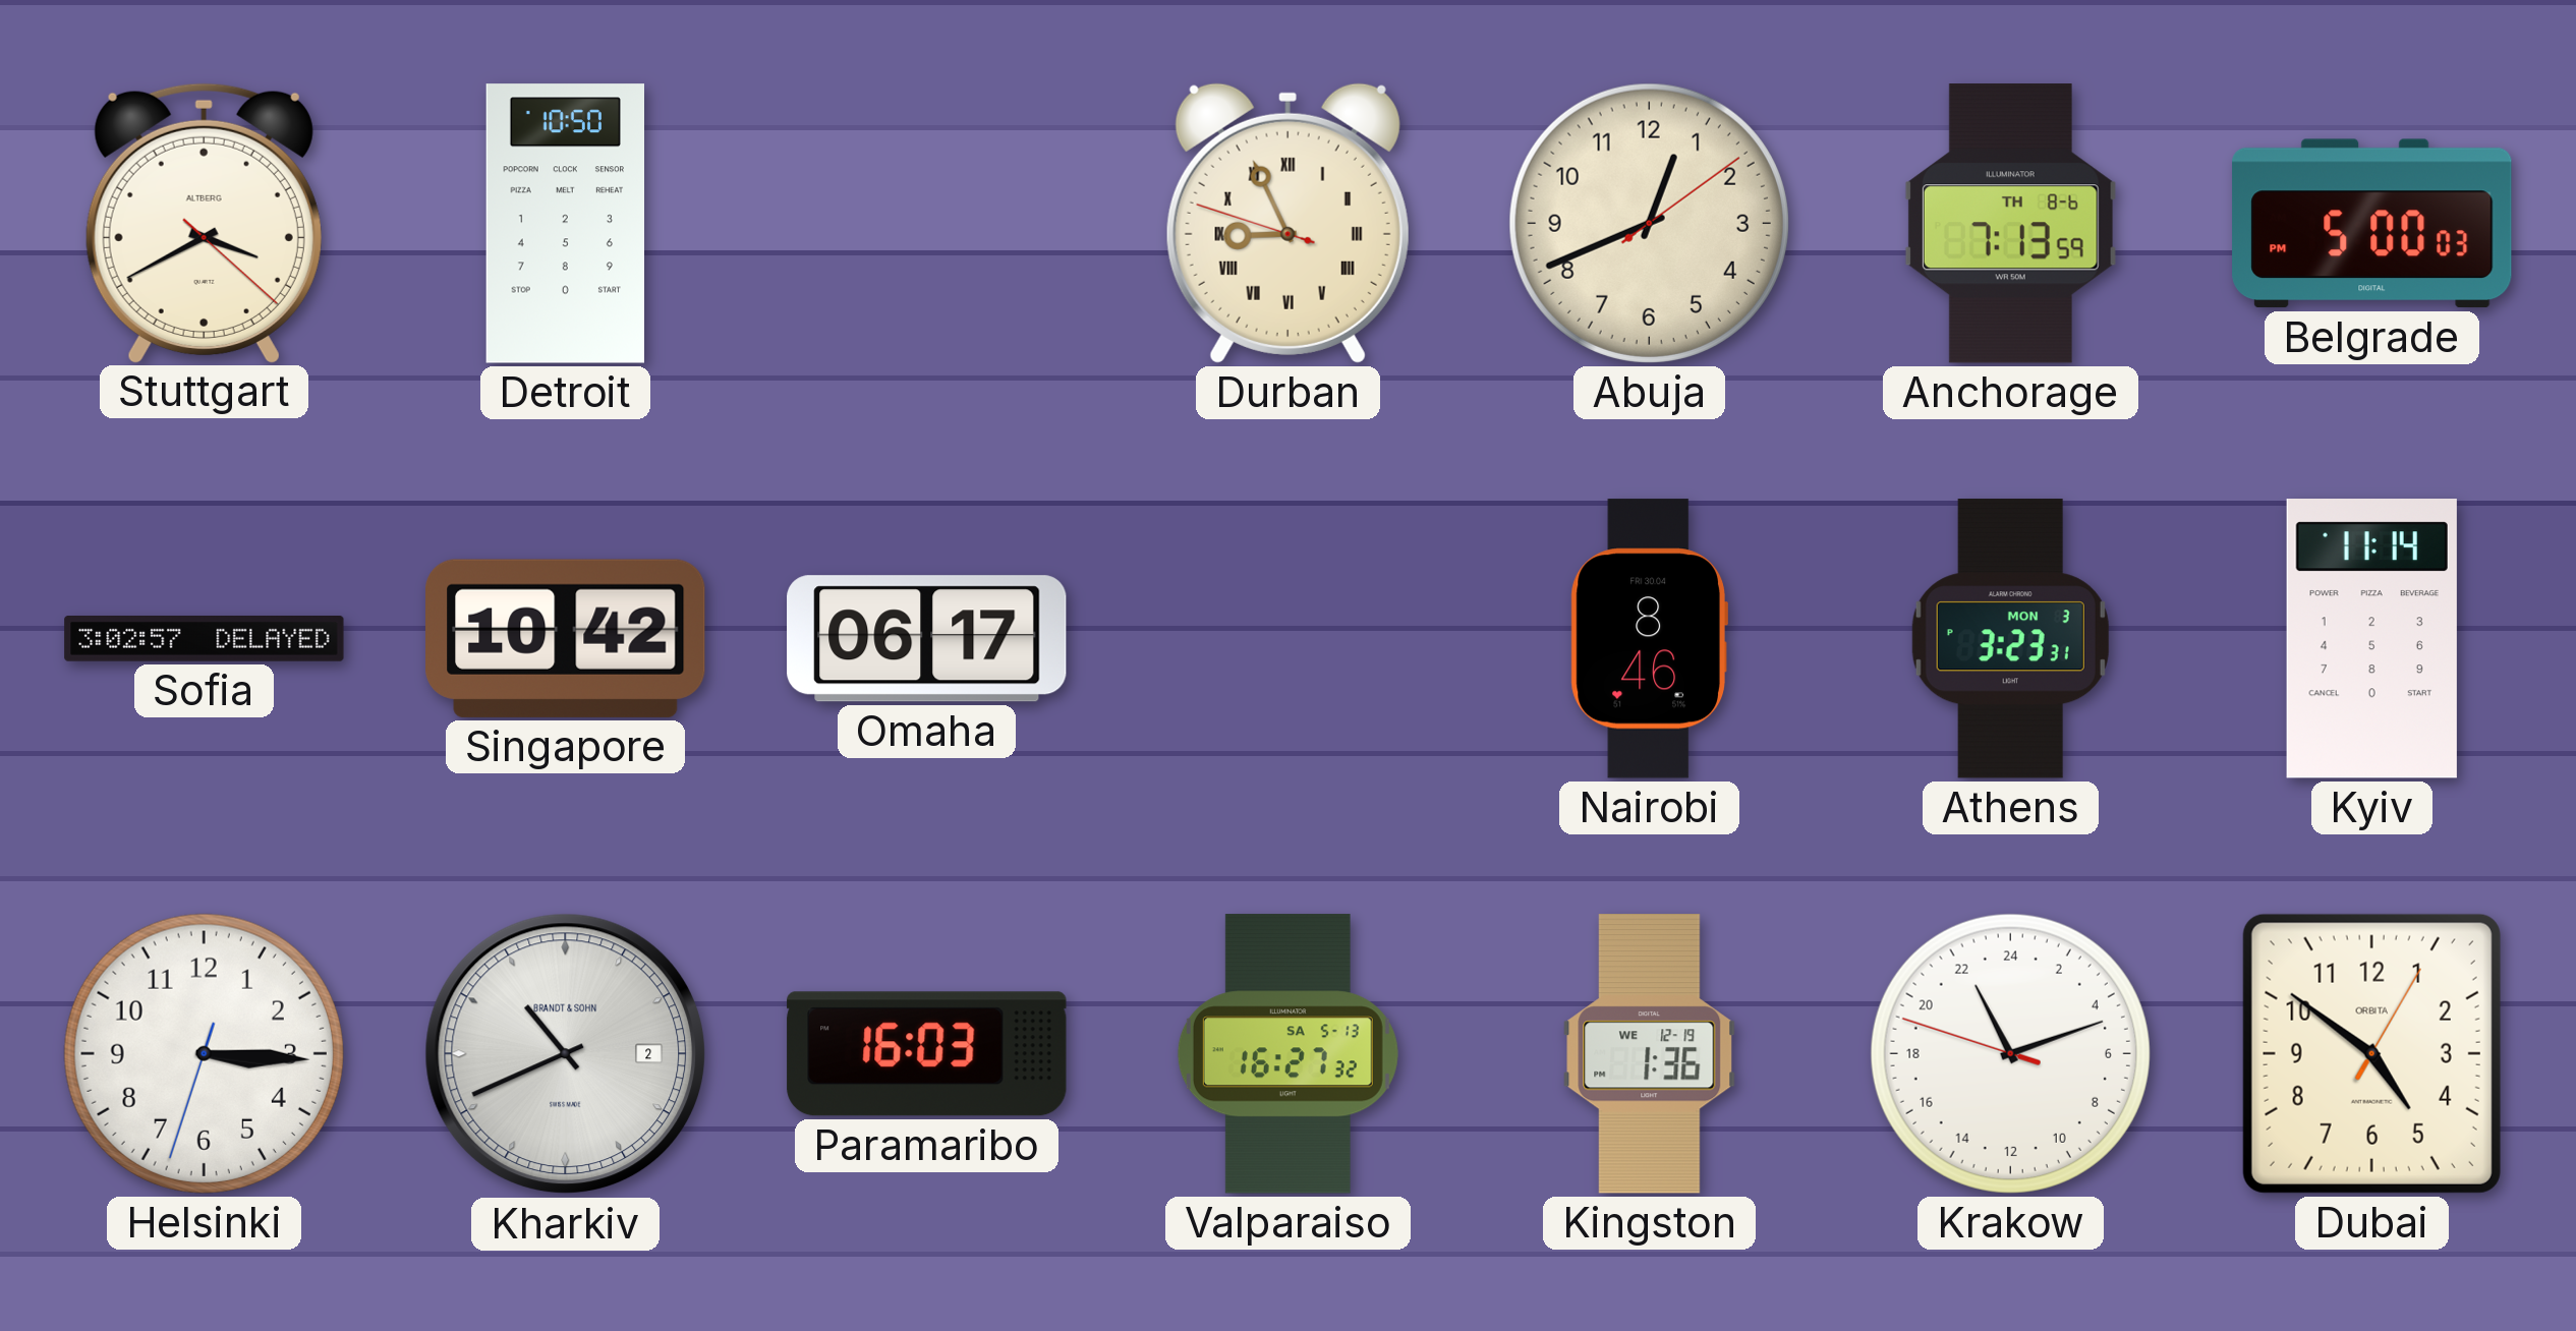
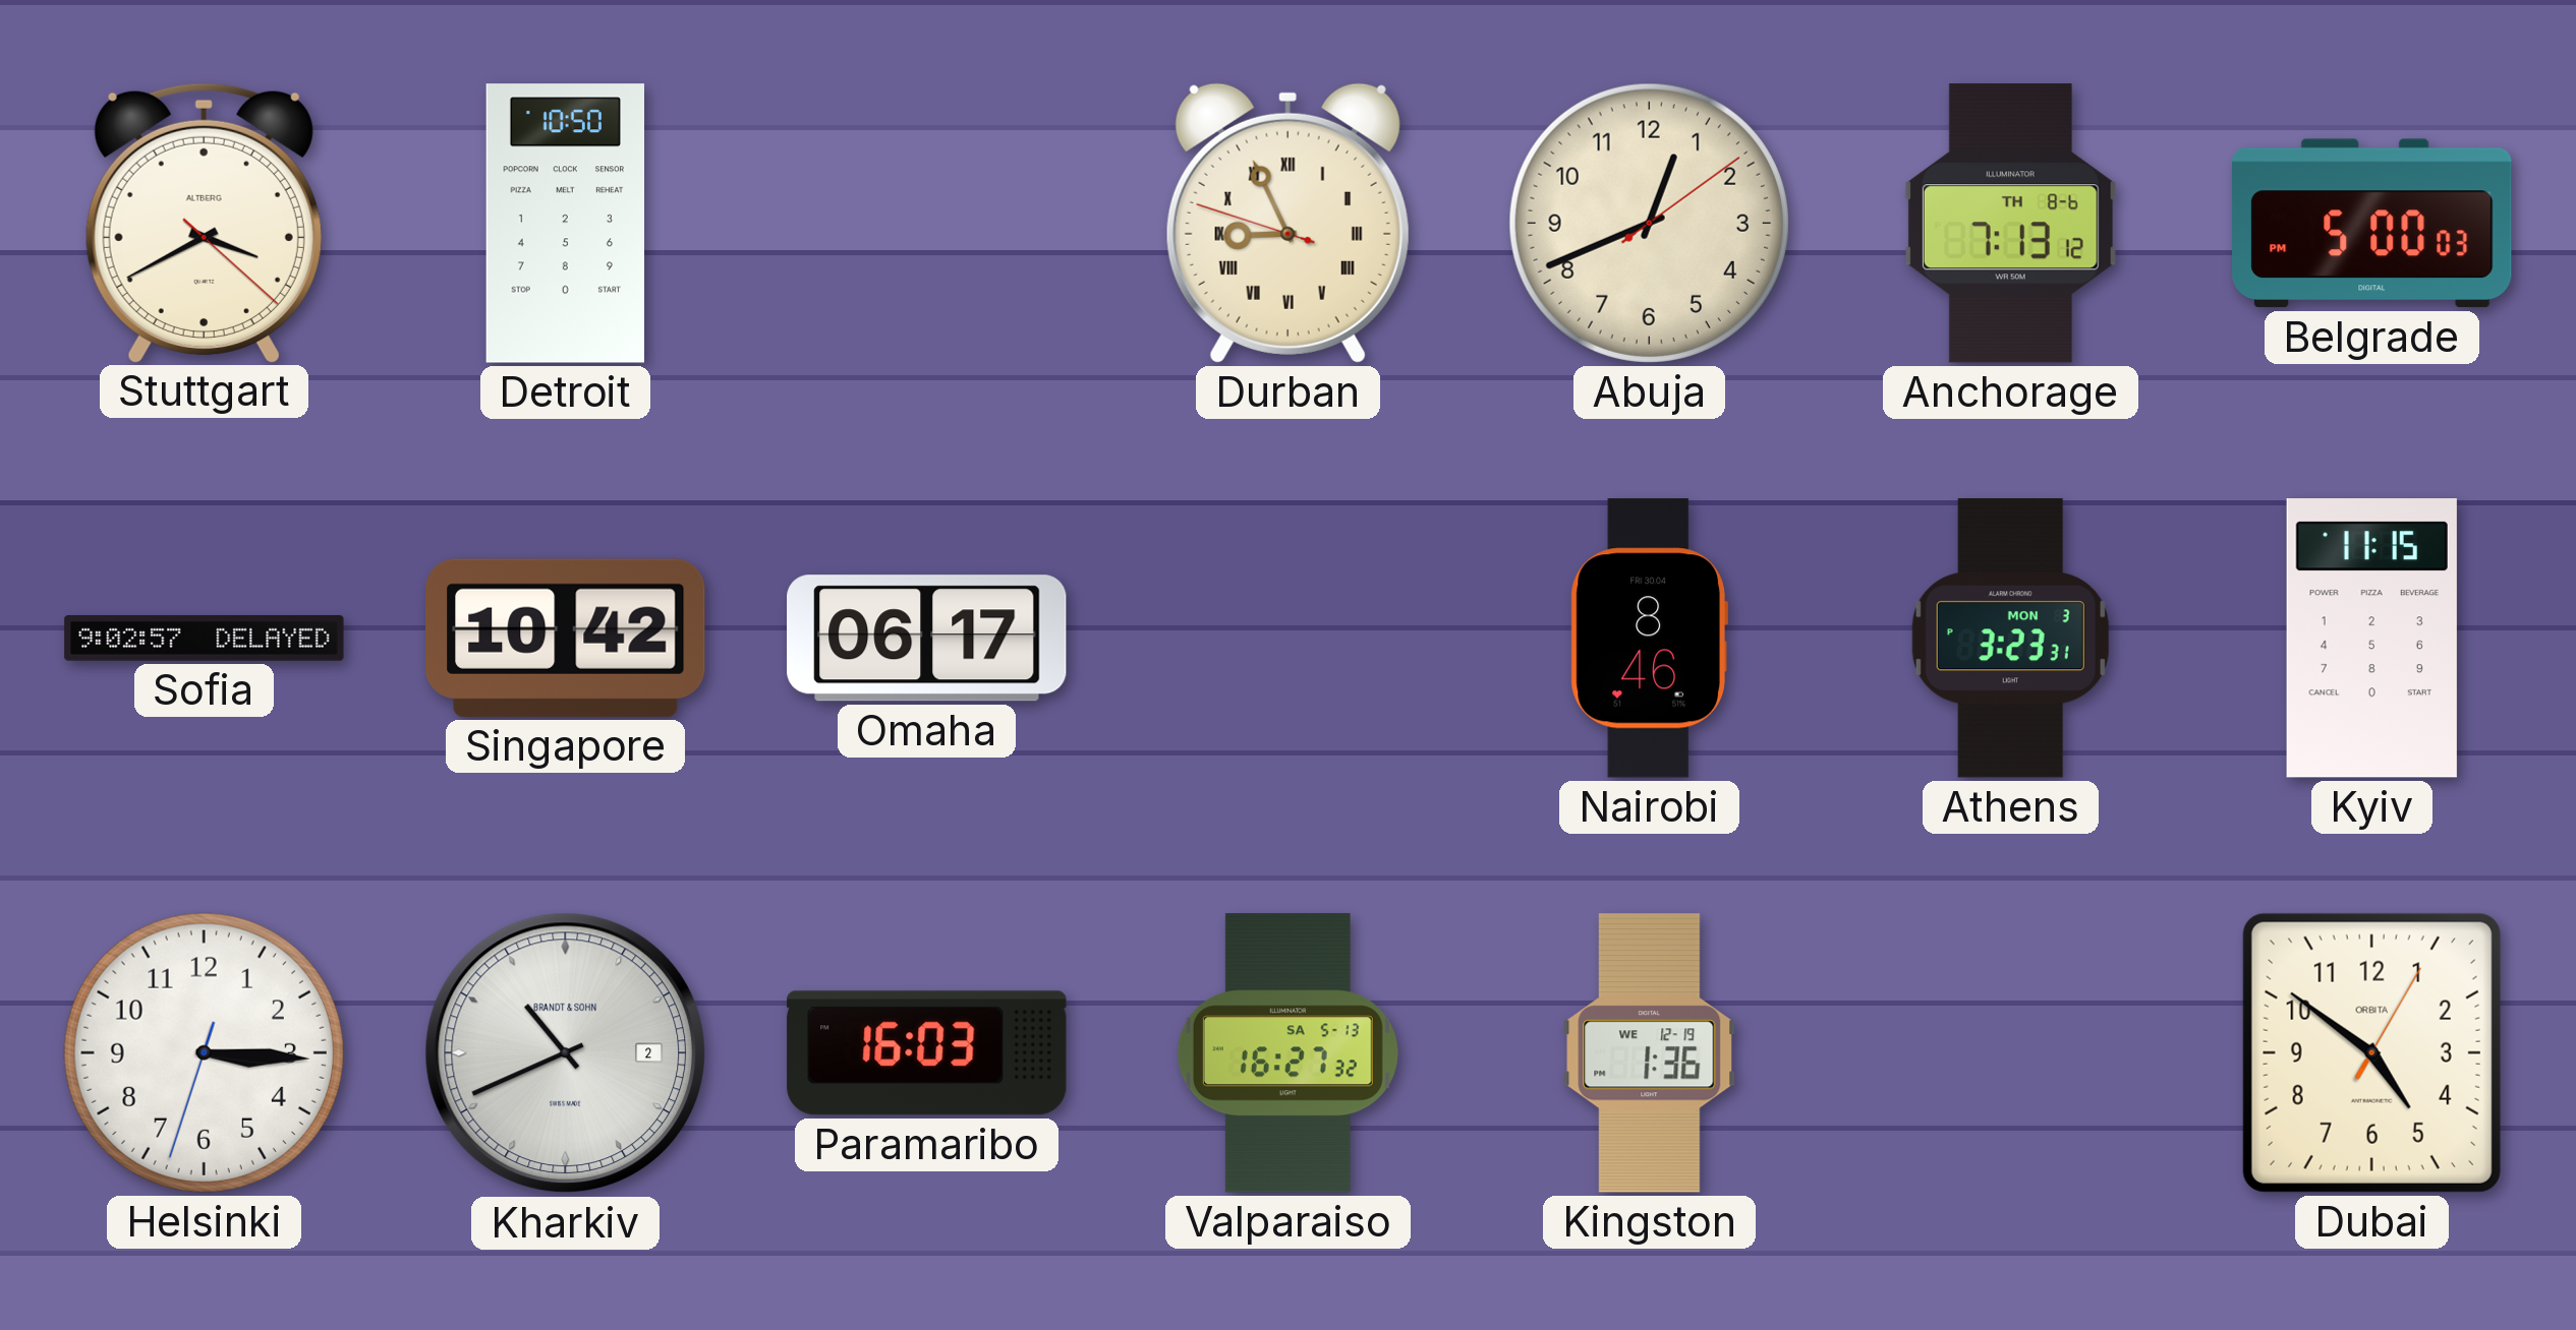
Anchorage: 7:13:59 -> 7:13:12 (2010, 224)
Sofia: 3:02 -> 9:02 (205, 639)
Kyiv: 11:14 -> 11:15 (2371, 639)
Krakow: 22:11 -> none (2010, 1053)
